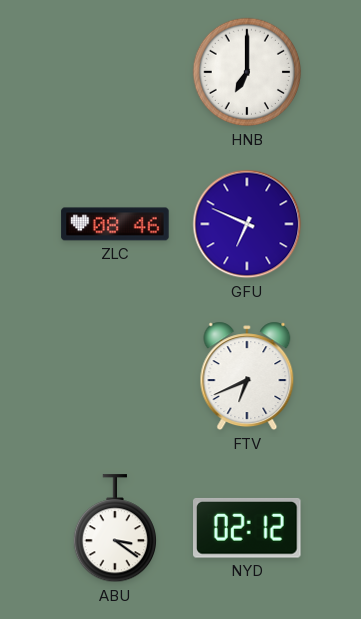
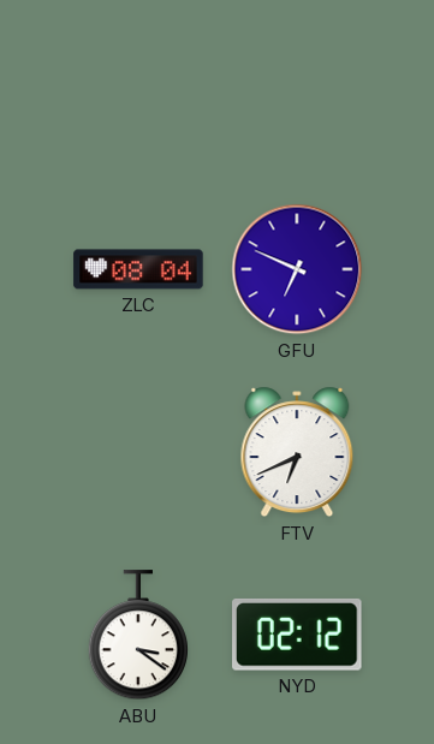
HNB: 7:00 -> none (247, 72)
ZLC: 08:46 -> 08:04 (138, 269)
